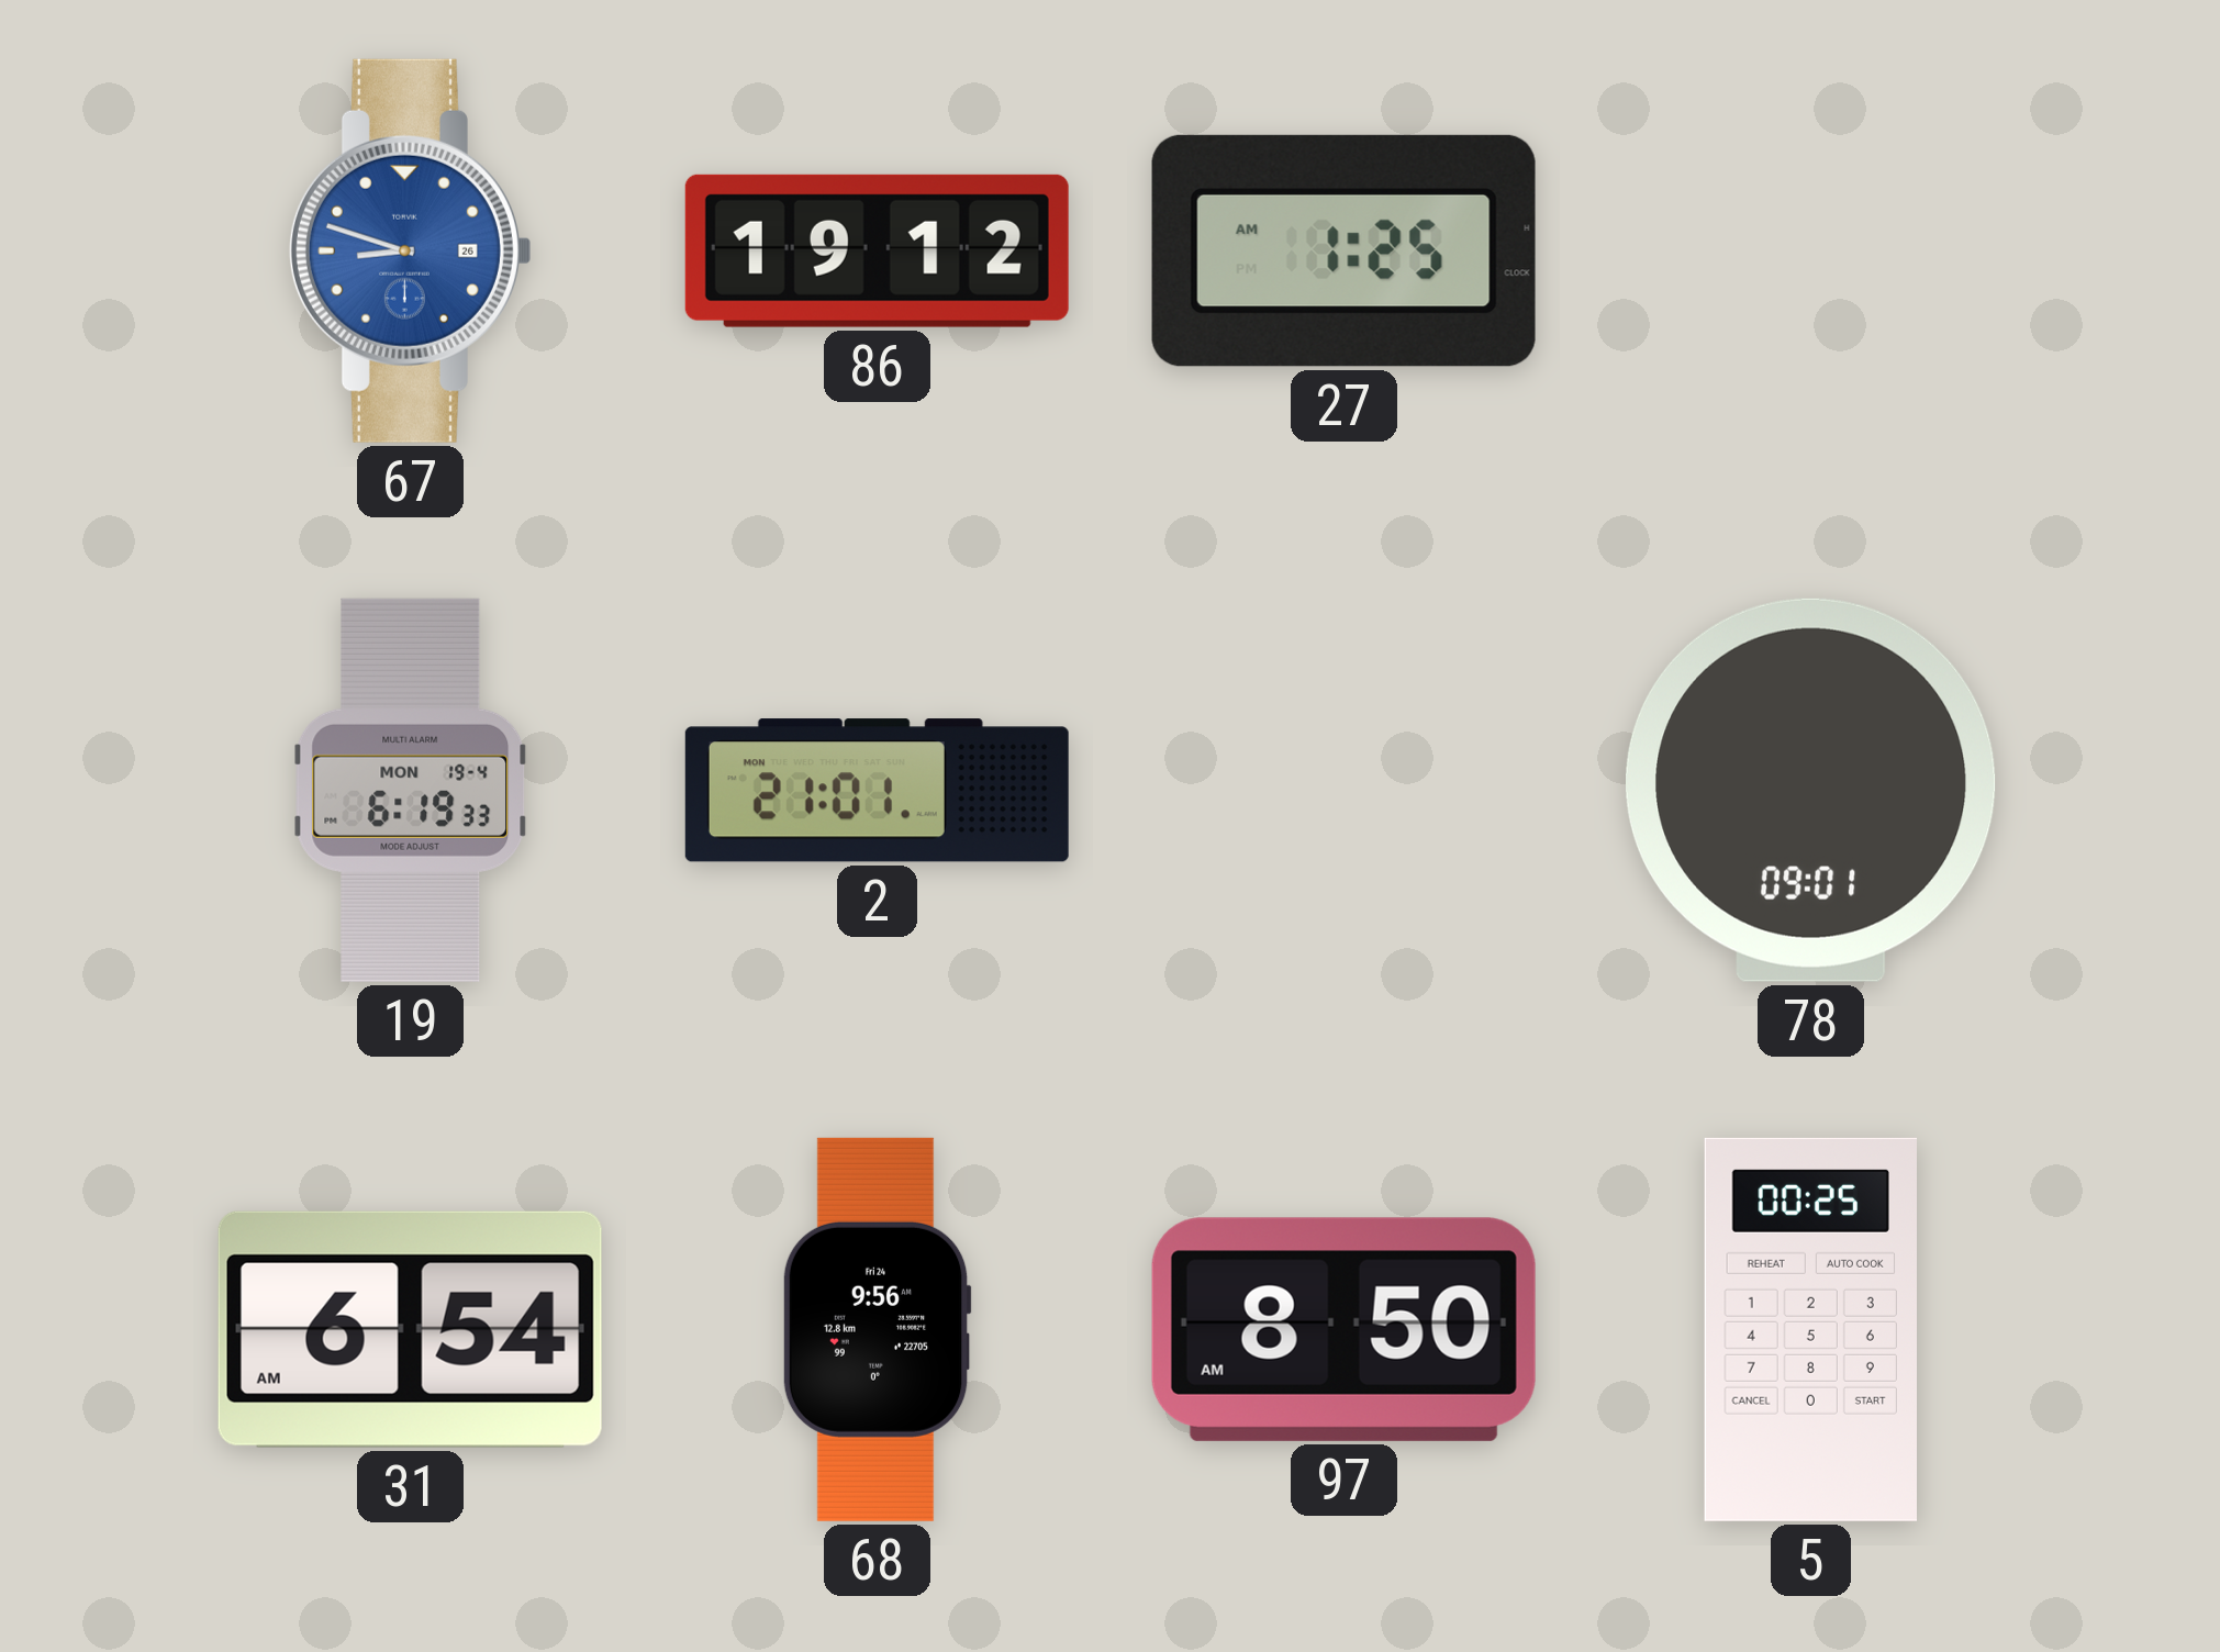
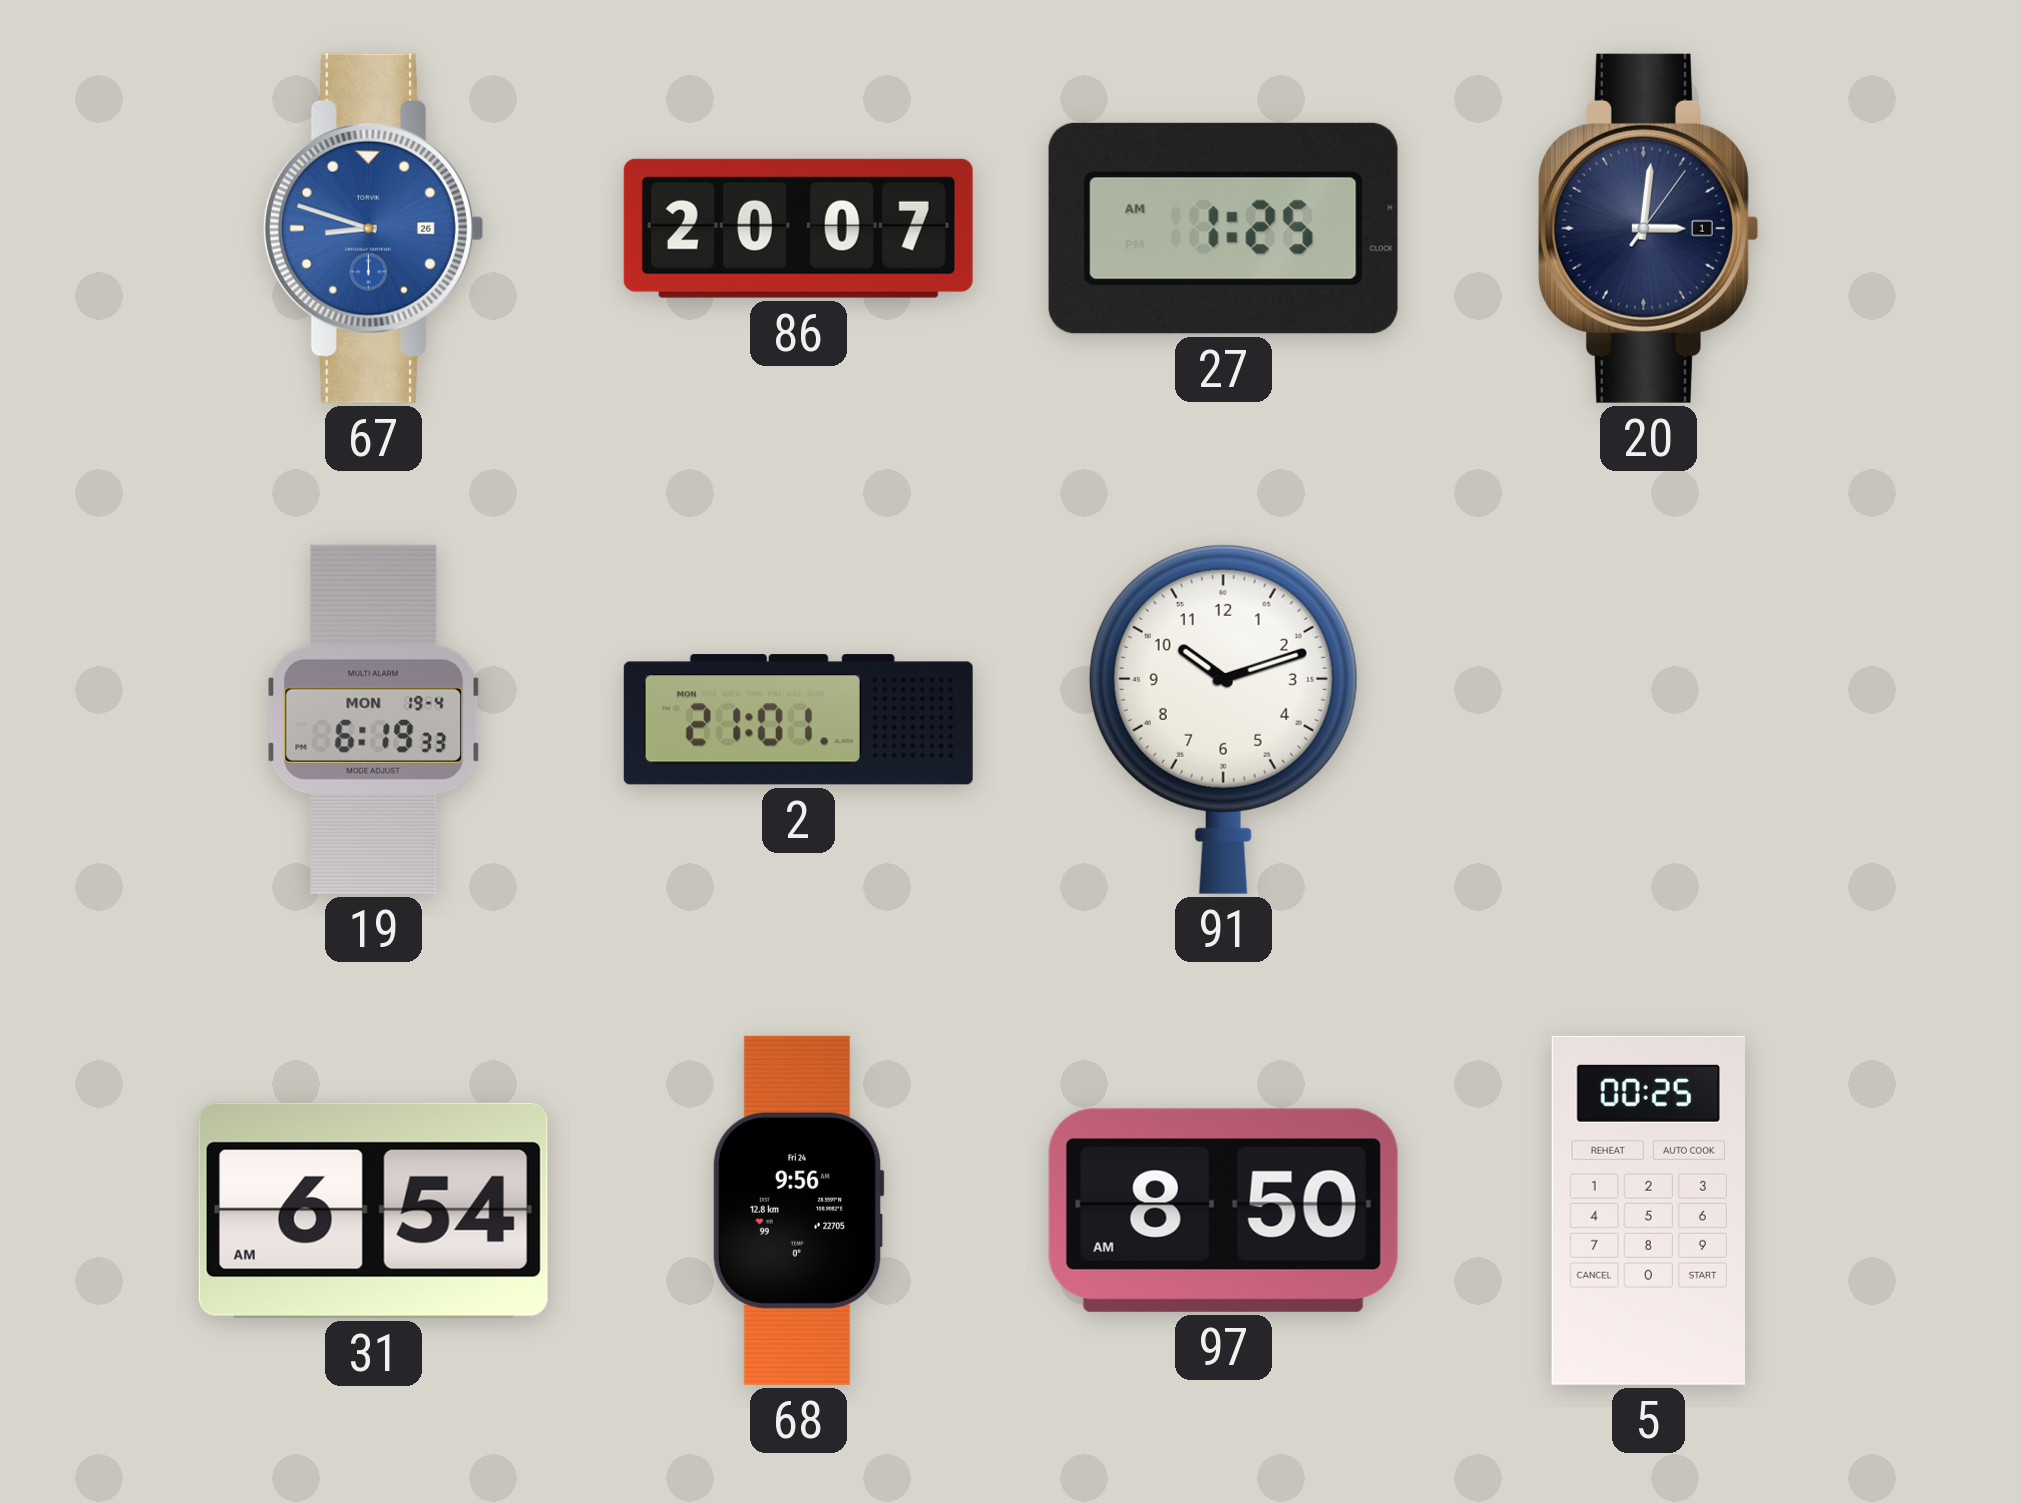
86: 19:12 -> 20:07 (798, 228)
20: none -> 3:01 (1648, 228)
91: none -> 10:12 (1223, 719)
78: 09:01 -> none (1811, 790)
